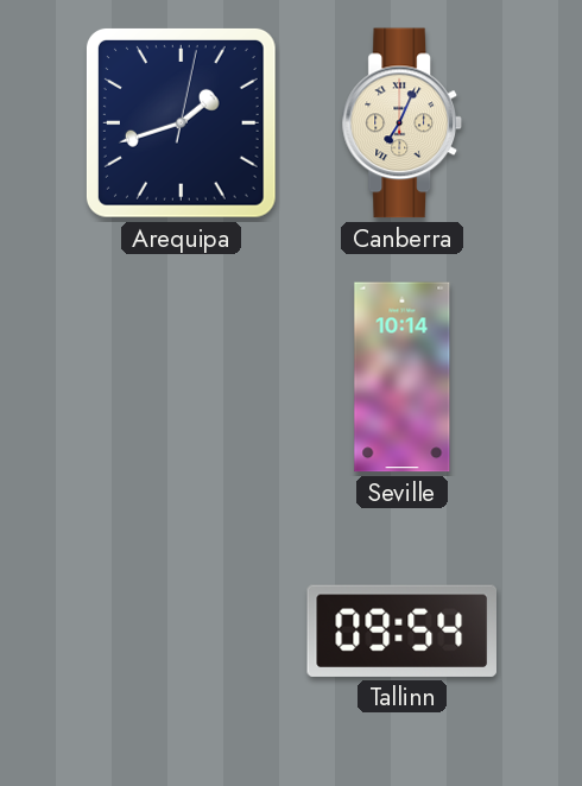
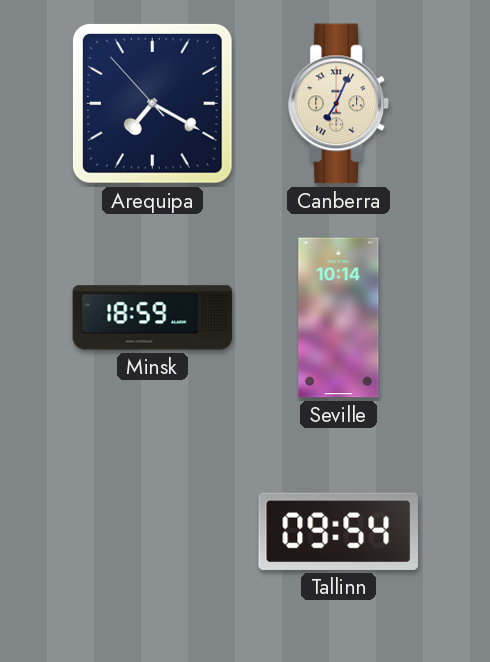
Arequipa: 1:42 -> 7:19 (152, 103)
Minsk: none -> 18:59 (153, 318)
